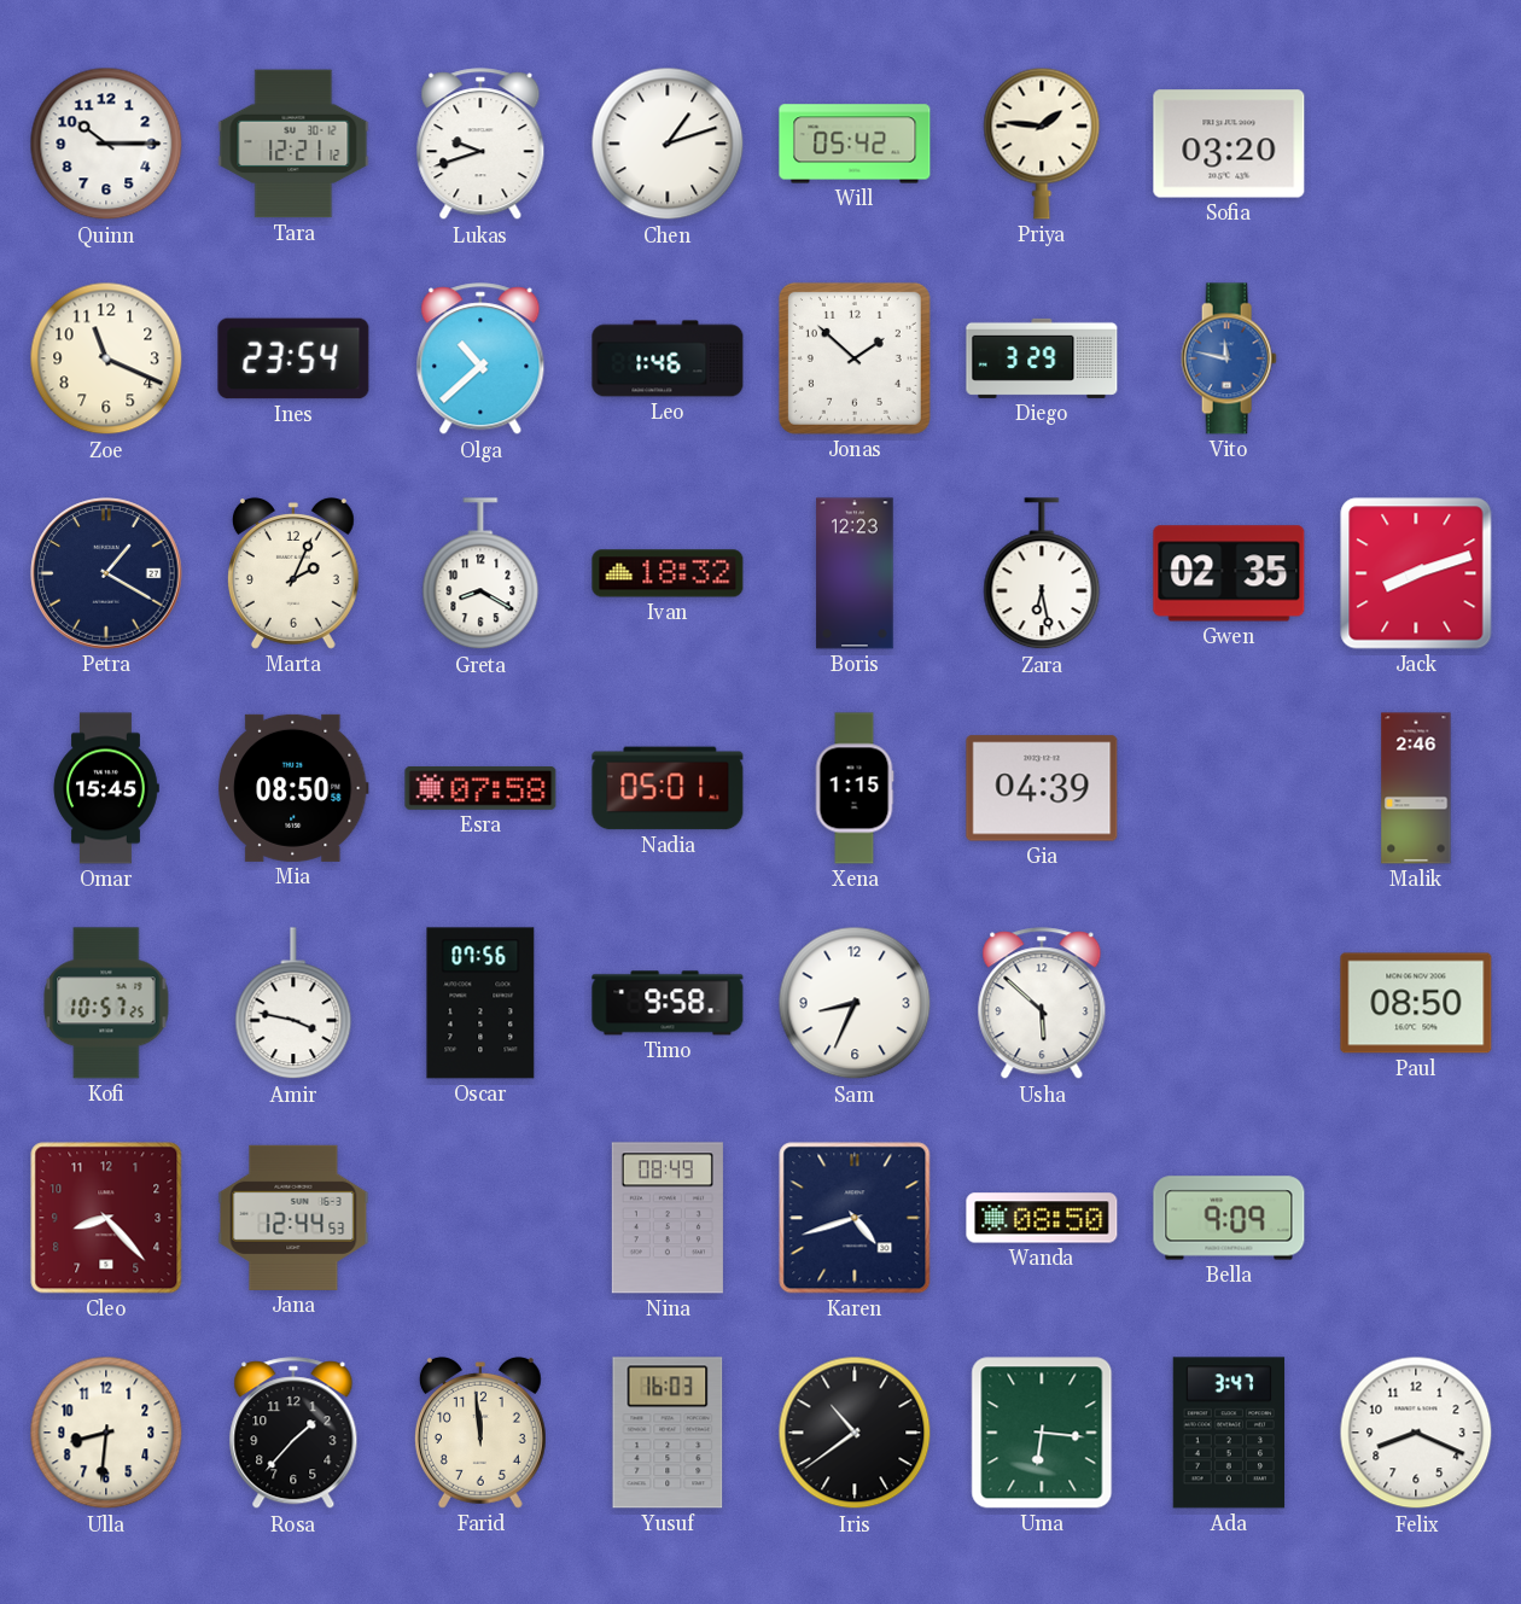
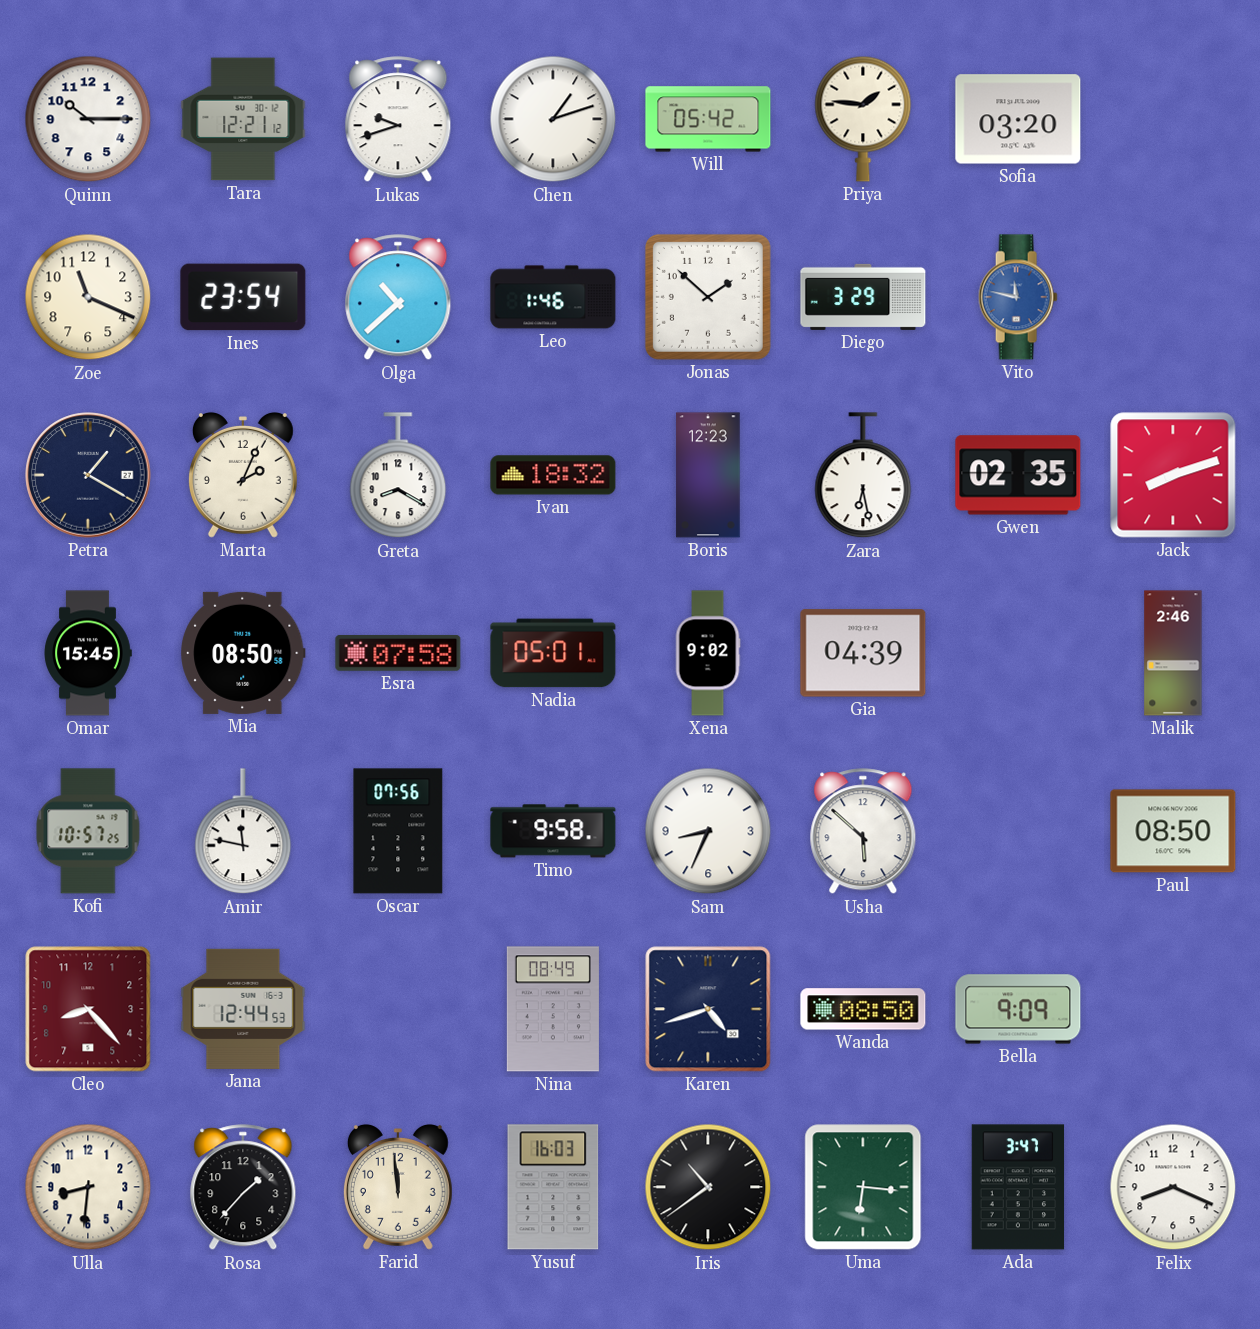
Xena: 1:15 -> 9:02 (708, 653)
Amir: 3:47 -> 11:47 (243, 832)
